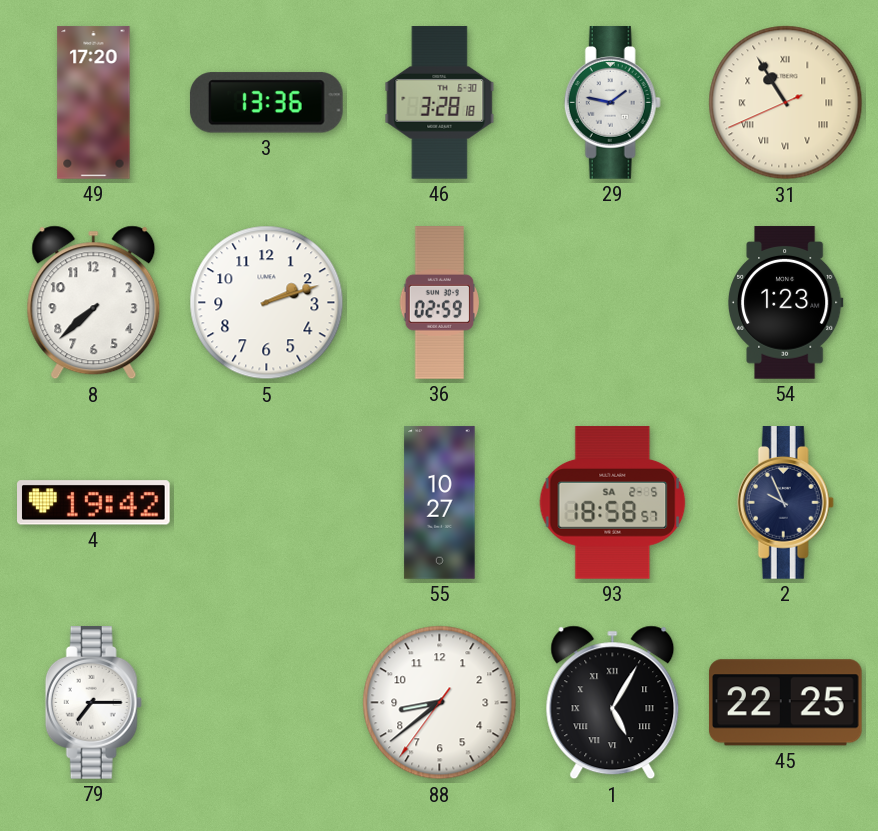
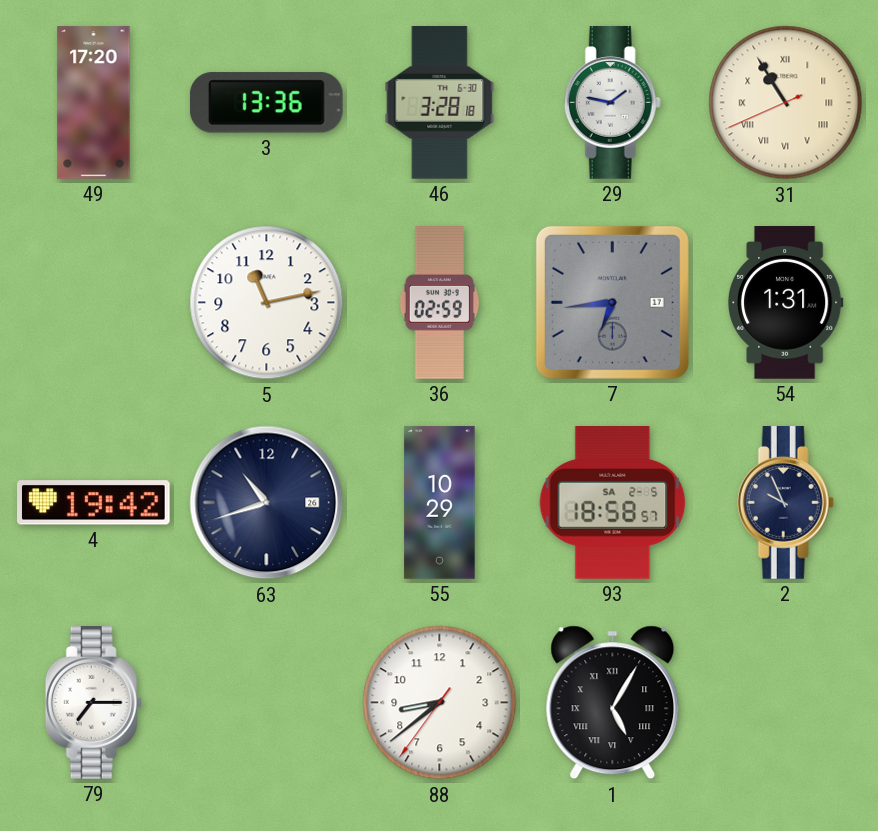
8: 7:38 -> none (94, 303)
5: 2:12 -> 11:13 (267, 303)
7: none -> 6:44 (612, 302)
54: 1:23 -> 1:31 (785, 303)
63: none -> 10:42 (267, 503)
55: 10:27 -> 10:29 (440, 503)
45: 22:25 -> none (785, 703)
